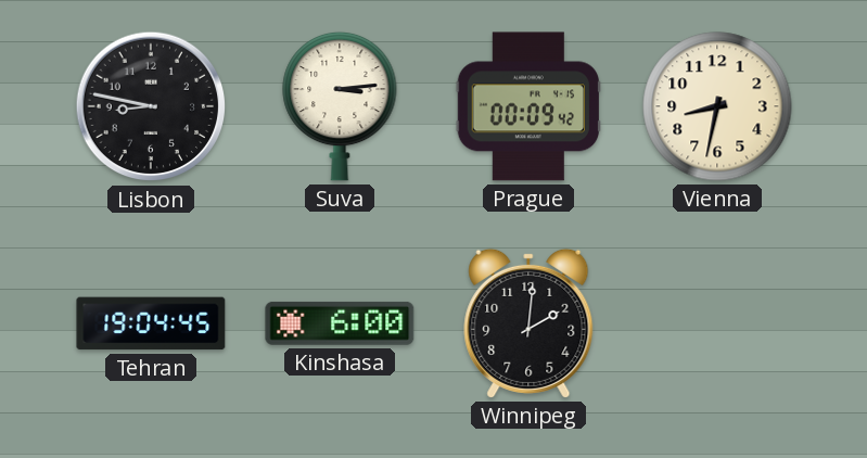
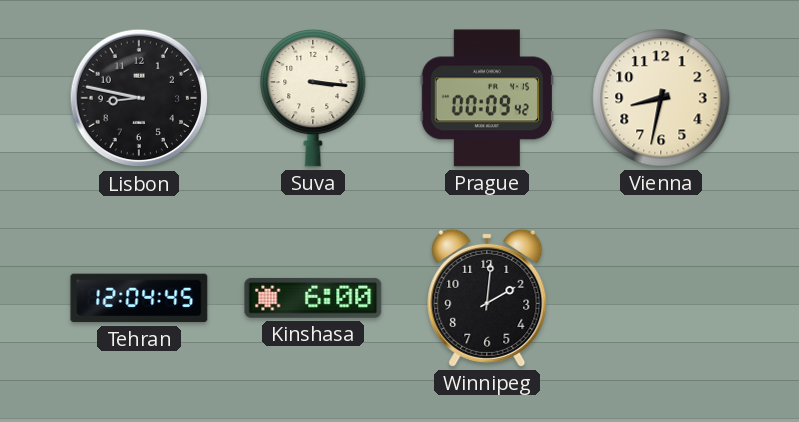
Suva: 3:14 -> 3:16 (313, 98)
Tehran: 19:04 -> 12:04 (139, 298)
